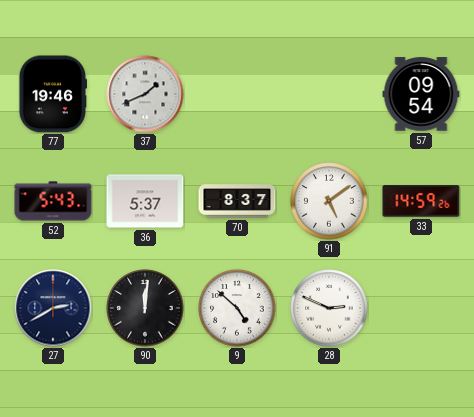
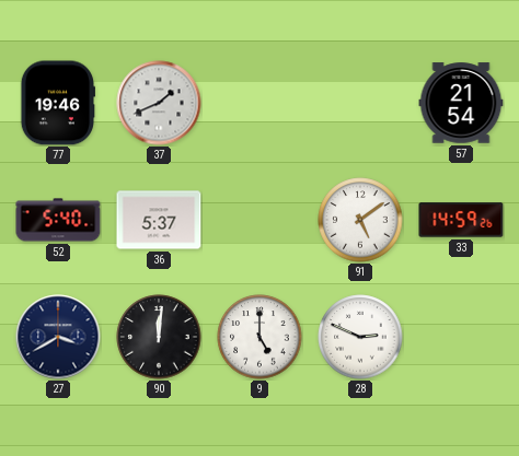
57: 09:54 -> 21:54 (461, 103)
52: 5:43 -> 5:40 (58, 220)
70: 8:37 -> none (237, 201)
27: 2:40 -> 3:40 (58, 337)
9: 4:52 -> 5:00 (259, 337)
